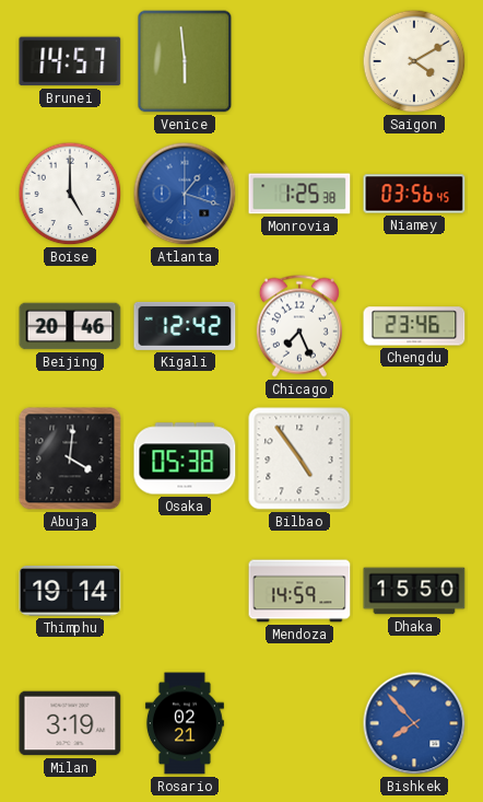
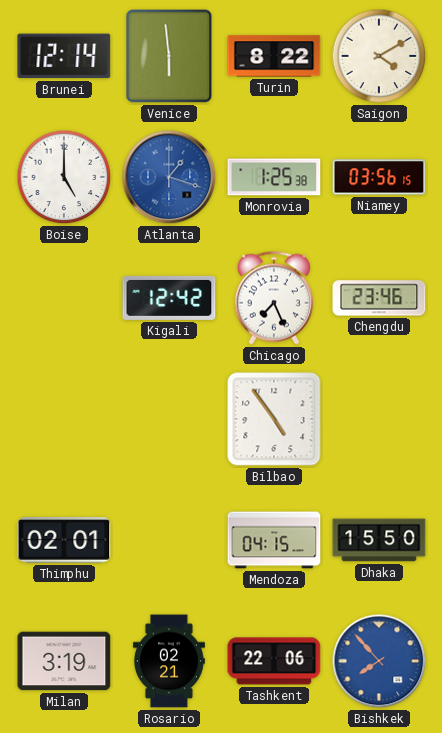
Brunei: 14:57 -> 12:14 (64, 56)
Turin: none -> 8:22 (274, 56)
Niamey: 03:56:45 -> 03:56:15 (379, 177)
Beijing: 20:46 -> none (70, 326)
Abuja: 4:01 -> none (70, 458)
Osaka: 05:38 -> none (185, 458)
Thimphu: 19:14 -> 02:01 (64, 541)
Mendoza: 14:59 -> 04:15 (274, 540)
Tashkent: none -> 22:06 (274, 661)
